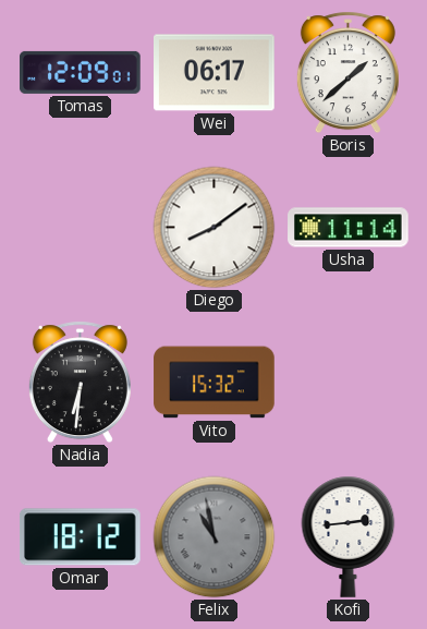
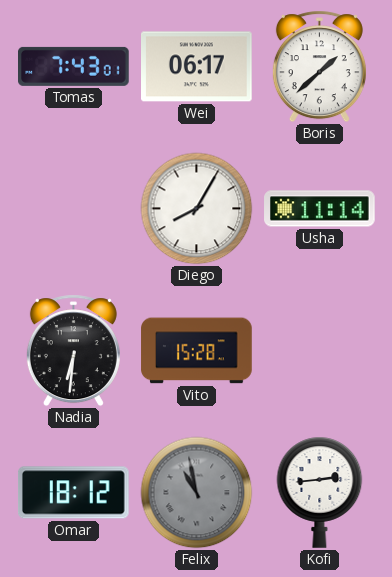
Tomas: 12:09 -> 7:43 (74, 66)
Diego: 8:09 -> 8:05 (197, 209)
Vito: 15:32 -> 15:28 (197, 351)
